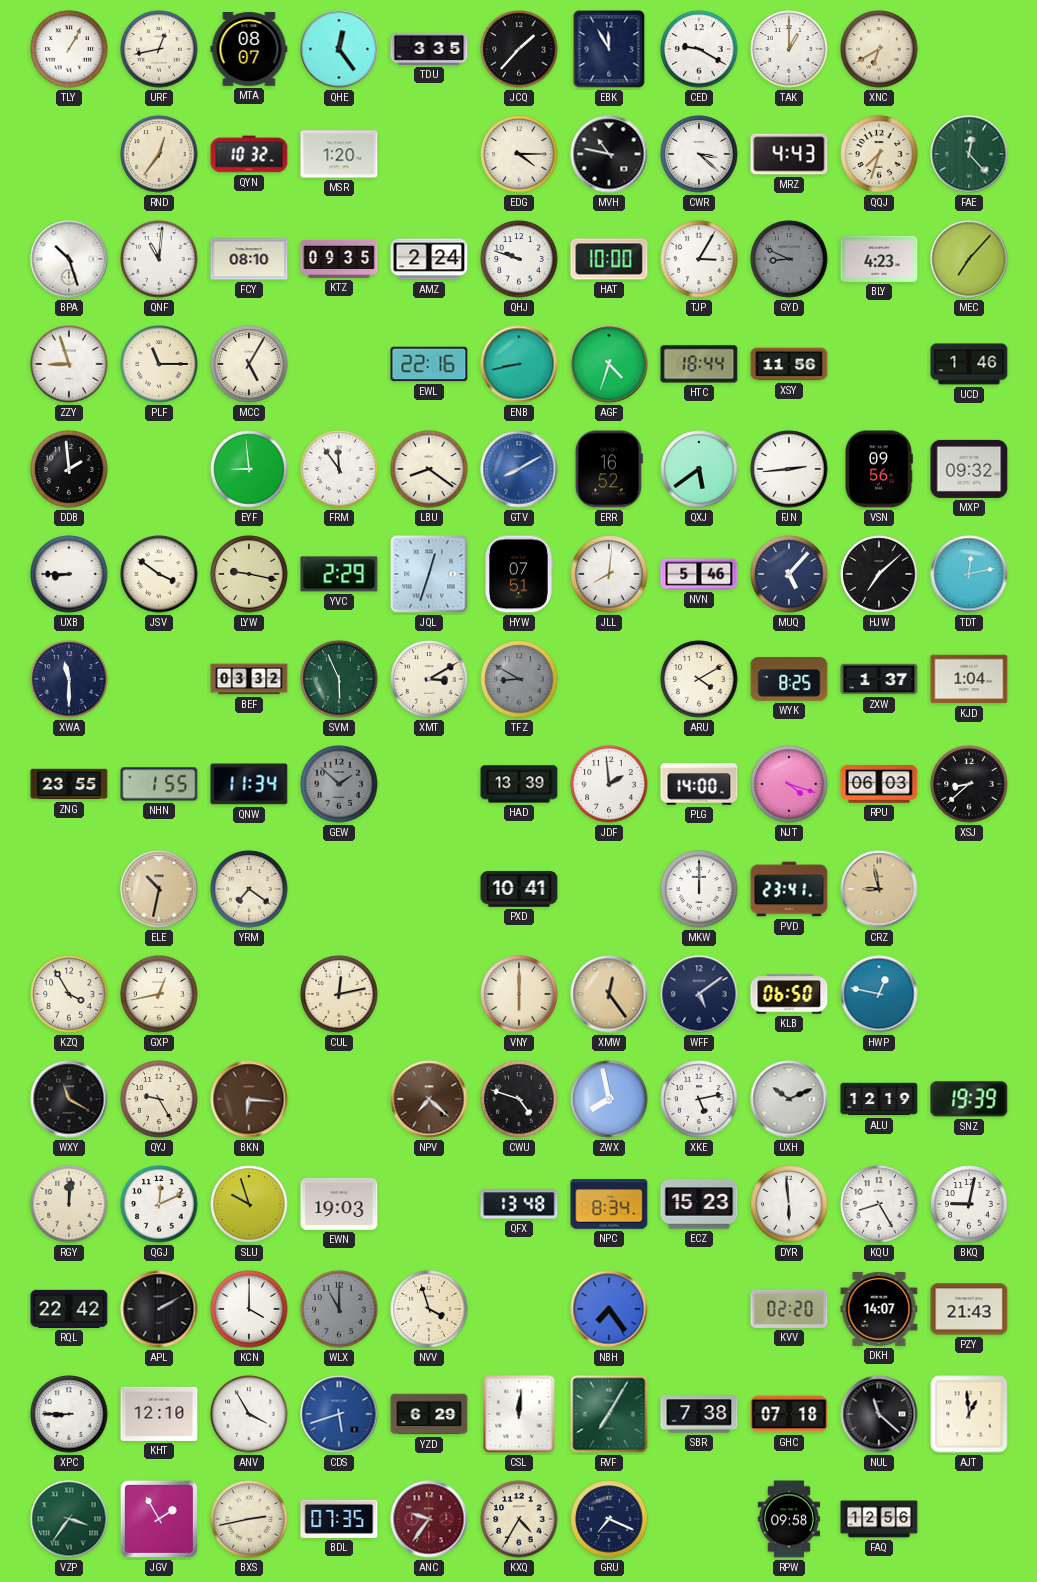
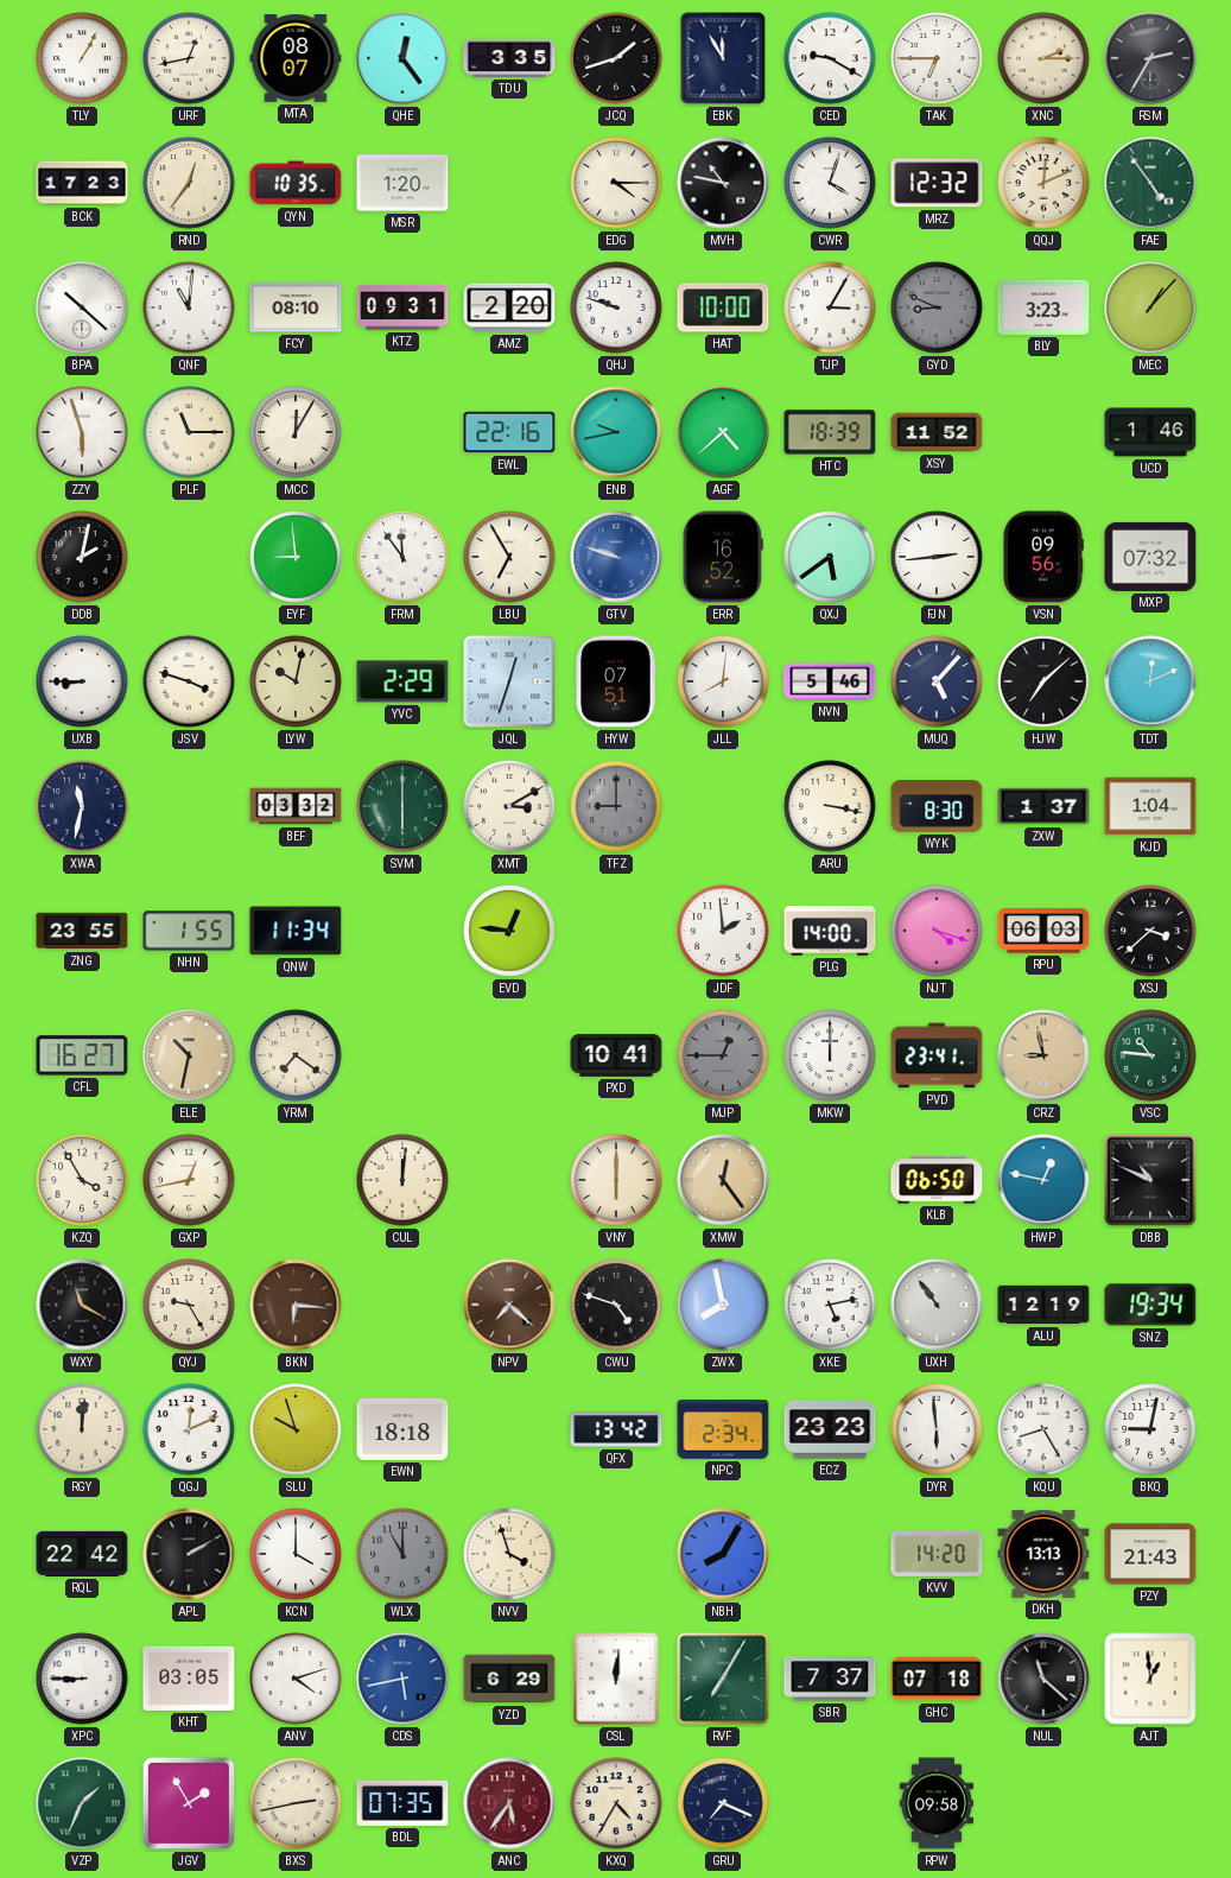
JCQ: 1:37 -> 1:42 (616, 58)
TAK: 1:00 -> 6:45 (937, 58)
XNC: 6:40 -> 2:15 (1043, 58)
RSM: none -> 2:35 (1150, 58)
BCK: none -> 17:23 (82, 183)
QYN: 10:32 -> 10:35 (296, 183)
CWR: 3:22 -> 4:03 (830, 183)
MRZ: 4:43 -> 12:32 (937, 183)
QQJ: 7:33 -> 12:11 (1043, 183)
FAE: 12:23 -> 4:54 (1150, 183)
BPA: 10:27 -> 10:22 (82, 307)
KTZ: 09:35 -> 09:31 (402, 307)
AMZ: 2:24 -> 2:20 (509, 307)
BLY: 4:23 -> 3:23 (1043, 307)
MEC: 7:07 -> 1:07 (1150, 307)
ZZY: 8:57 -> 5:57 (82, 432)
MCC: 5:05 -> 12:05 (296, 432)
ENB: 8:43 -> 9:43 (616, 432)
AGF: 4:33 -> 4:38 (723, 432)
HTC: 18:44 -> 18:39 (830, 432)
XSY: 11:56 -> 11:52 (937, 432)
DDB: 1:59 -> 2:02 (82, 557)
LBU: 8:21 -> 6:55 (509, 557)
GTV: 8:10 -> 9:48 (616, 557)
MXP: 09:32 -> 07:32 (1150, 557)
JSV: 3:51 -> 3:48 (189, 681)
LYW: 9:17 -> 10:02 (296, 681)
TDT: 12:13 -> 12:11 (1150, 681)
XWA: 11:30 -> 11:32 (82, 806)
SVM: 5:56 -> 6:00 (402, 806)
TFZ: 8:50 -> 9:00 (616, 806)
ARU: 4:10 -> 3:17 (830, 806)
WYK: 8:25 -> 8:30 (937, 806)
GEW: 1:52 -> none (339, 784)
EVD: none -> 12:46 (509, 931)
HAD: 13:39 -> none (519, 784)
XSJ: 8:38 -> 3:38 (1150, 931)
CFL: none -> 16:27 (82, 1055)
MJP: none -> 12:45 (723, 1055)
VSC: none -> 10:46 (1150, 1055)
CUL: 12:13 -> 12:01 (402, 1180)
WFF: 5:09 -> none (699, 994)
DBB: none -> 10:49 (1150, 1180)
UXH: 10:11 -> 10:54 (937, 1305)
SNZ: 19:39 -> 19:34 (1150, 1305)
EWN: 19:03 -> 18:18 (402, 1429)
QFX: 13:48 -> 13:42 (616, 1429)
NPC: 8:34 -> 2:34 (723, 1429)
ECZ: 15:23 -> 23:23 (830, 1429)
NBH: 7:24 -> 8:05 (723, 1554)
KVV: 02:20 -> 14:20 (937, 1554)
DKH: 14:07 -> 13:13 (1043, 1554)
KHT: 12:10 -> 03:05 (189, 1679)
ANV: 3:55 -> 4:12 (296, 1679)
CDS: 5:42 -> 5:43 (402, 1679)
SBR: 7:38 -> 7:37 (830, 1679)
VZP: 3:36 -> 1:34 (82, 1803)
ANC: 9:36 -> 5:36 (509, 1803)
FAQ: 12:56 -> none (879, 1519)
